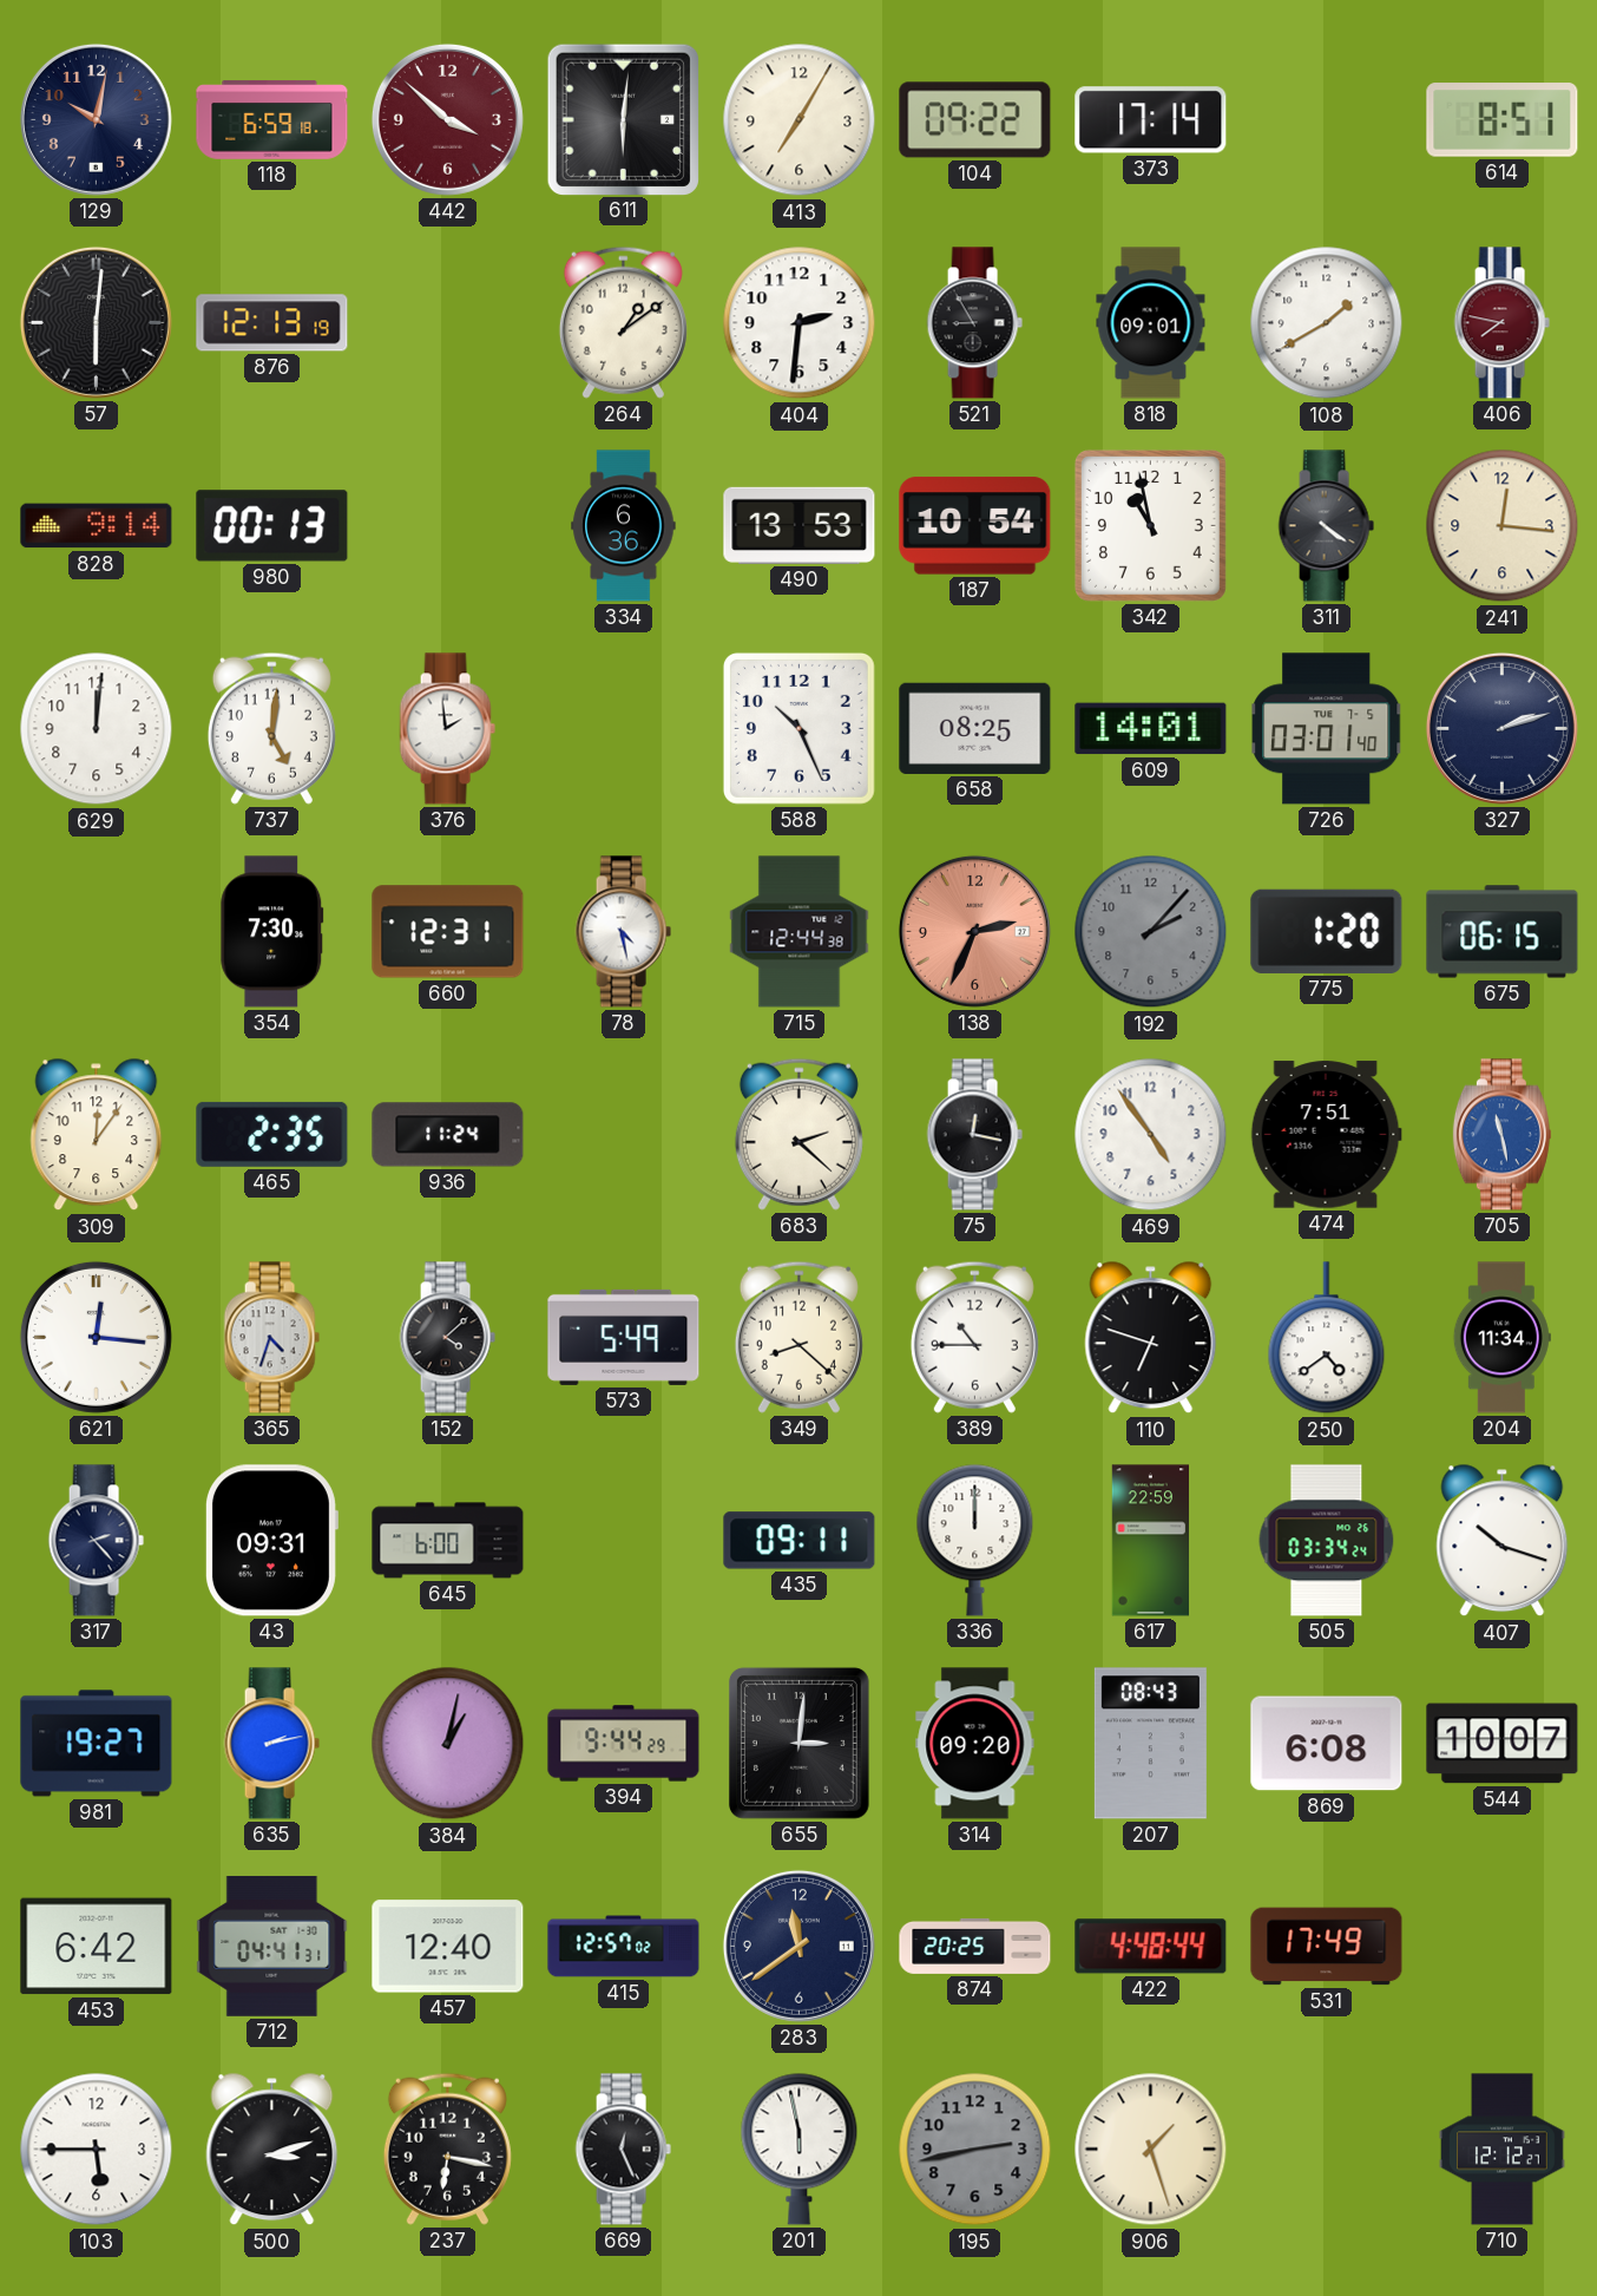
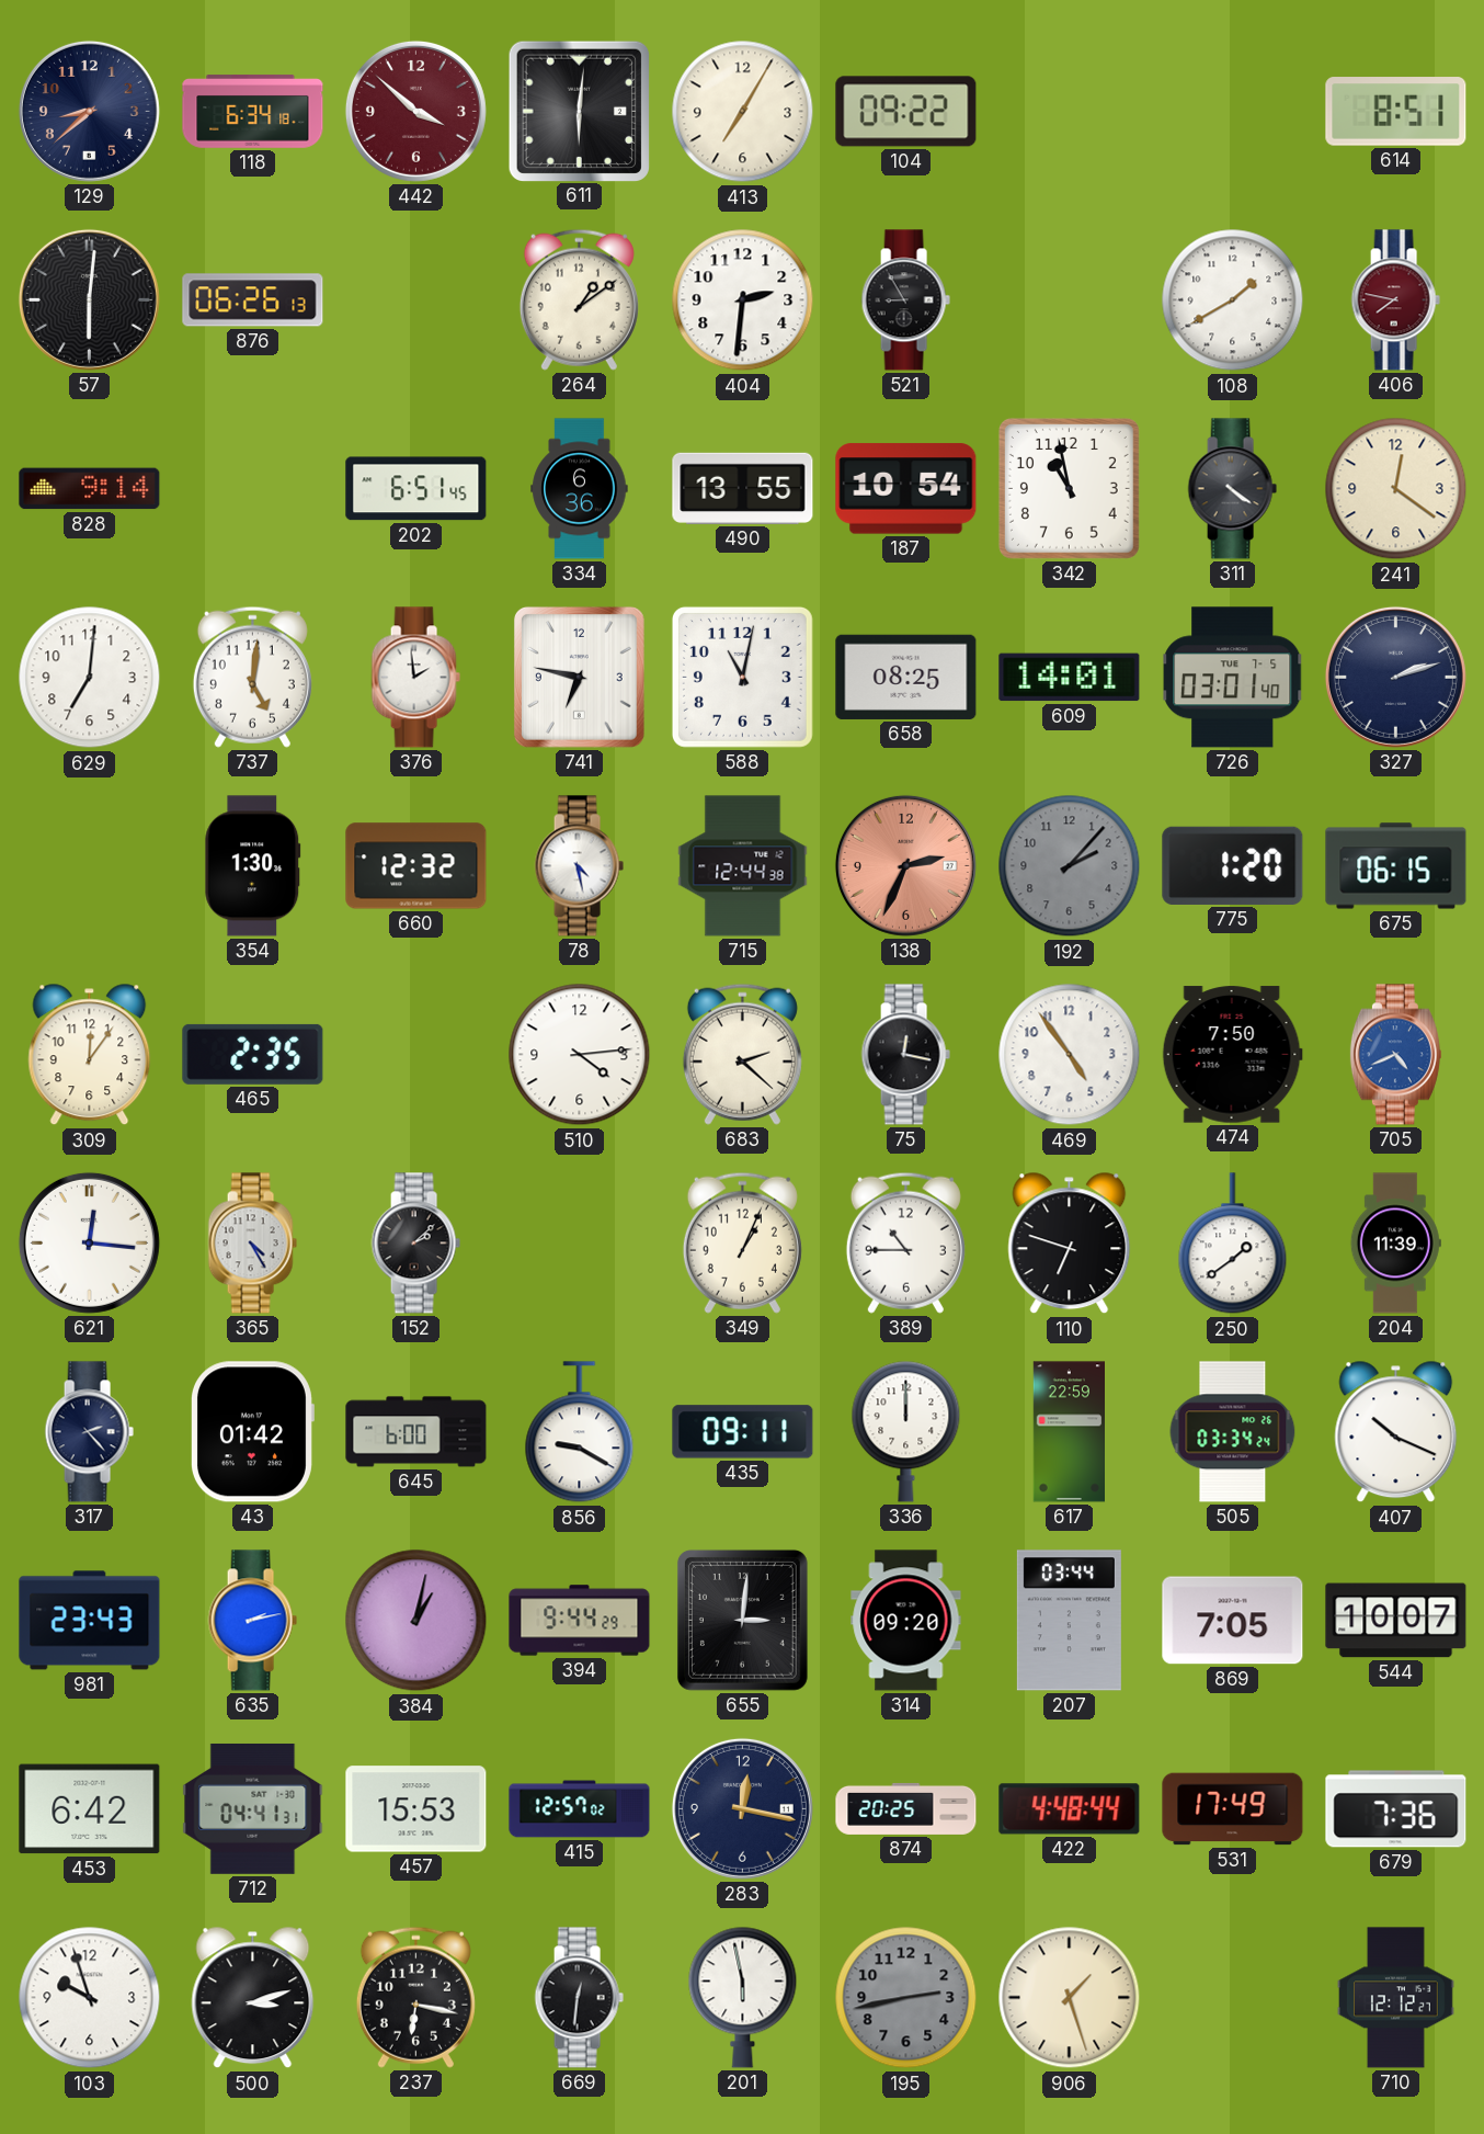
129: 10:02 -> 8:38 (89, 111)
118: 6:59 -> 6:34 (253, 112)
373: 17:14 -> none (1151, 120)
876: 12:13 -> 06:26 (253, 300)
818: 09:01 -> none (1151, 323)
980: 00:13 -> none (272, 526)
202: none -> 6:51 (416, 489)
490: 13:53 -> 13:55 (743, 488)
241: 12:16 -> 12:21 (1396, 489)
629: 12:01 -> 7:01 (90, 678)
741: none -> 6:47 (579, 677)
588: 10:26 -> 11:02 (742, 677)
354: 7:30 -> 1:30 (253, 866)
660: 12:31 -> 12:32 (416, 866)
936: 11:24 -> none (448, 1135)
510: none -> 4:14 (580, 1055)
474: 7:51 -> 7:50 (1232, 1055)
705: 11:28 -> 4:41 (1395, 1055)
365: 4:33 -> 4:25 (252, 1244)
152: 4:08 -> 2:08 (415, 1244)
573: 5:49 -> none (624, 1337)
349: 8:22 -> 1:04 (742, 1242)
250: 4:39 -> 1:39 (1233, 1244)
204: 11:34 -> 11:39 (1395, 1244)
43: 09:31 -> 01:42 (252, 1432)
856: none -> 9:20 (580, 1432)
407: 10:18 -> 10:19 (1396, 1432)
981: 19:27 -> 23:43 (90, 1621)
207: 08:43 -> 03:44 (1069, 1621)
869: 6:08 -> 7:05 (1233, 1621)
457: 12:40 -> 15:53 (416, 1809)
283: 11:39 -> 12:17 (742, 1808)
679: none -> 7:36 (1396, 1809)
103: 5:45 -> 9:57 (90, 1998)
669: 12:26 -> 12:31 (579, 1998)
